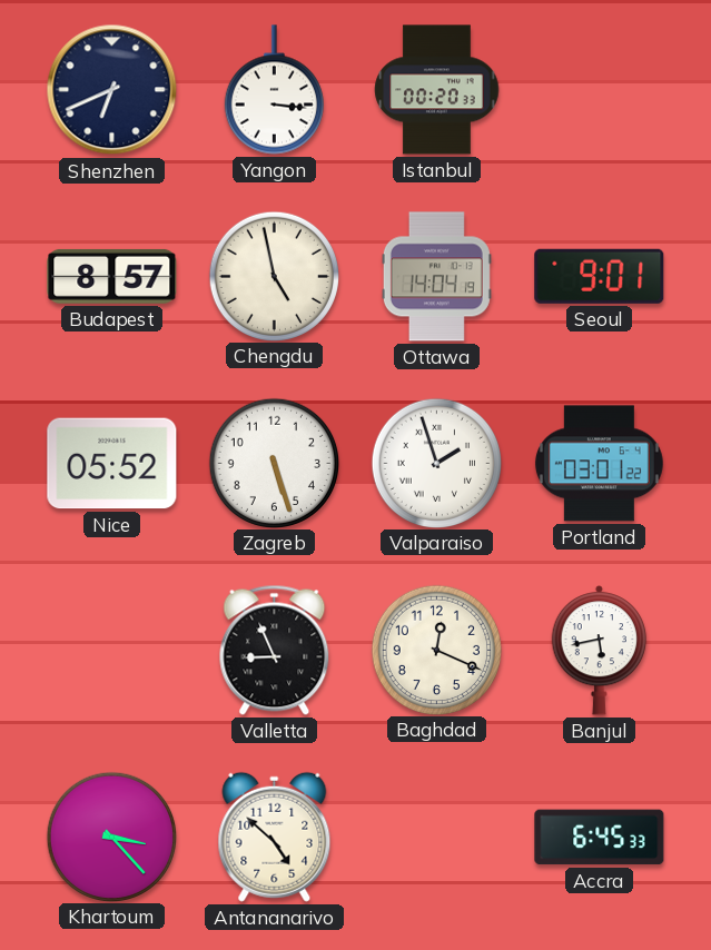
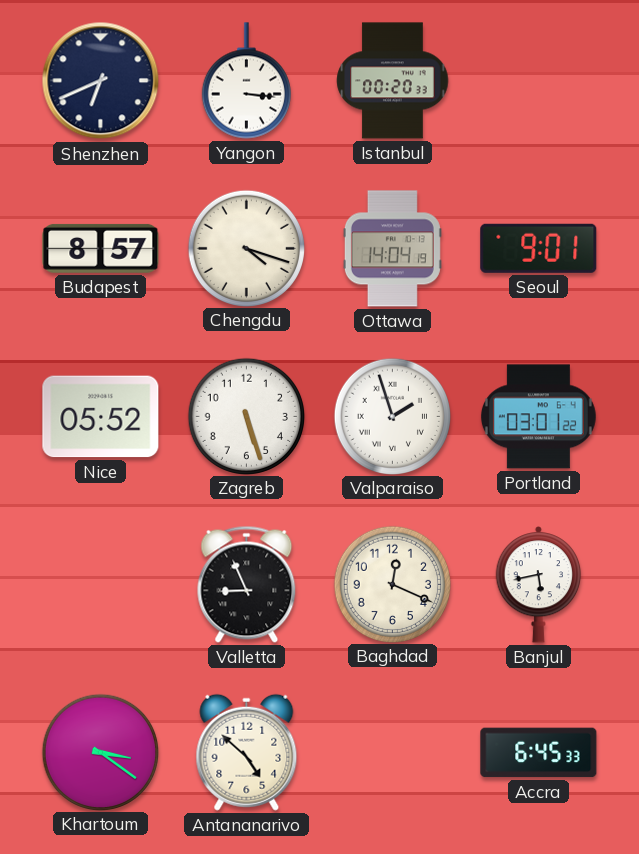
Chengdu: 4:58 -> 4:18 (246, 248)
Khartoum: 3:23 -> 3:21 (100, 752)
